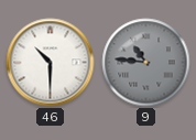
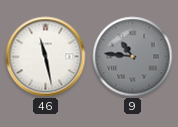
46: 10:30 -> 11:28 (46, 57)
